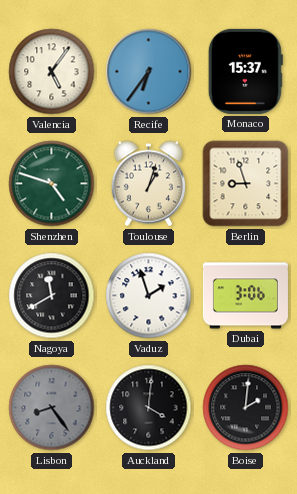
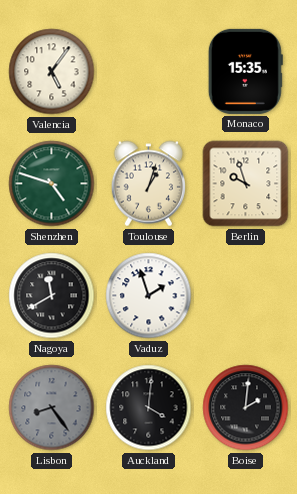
Recife: 6:36 -> none (149, 72)
Monaco: 15:37 -> 15:35 (245, 71)
Berlin: 8:57 -> 9:57 (246, 184)
Dubai: 3:06 -> none (245, 296)
